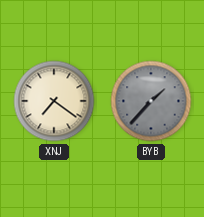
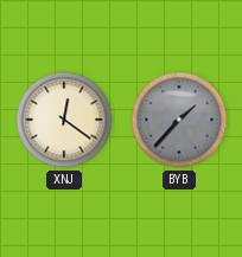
XNJ: 7:21 -> 12:21 (64, 120)
